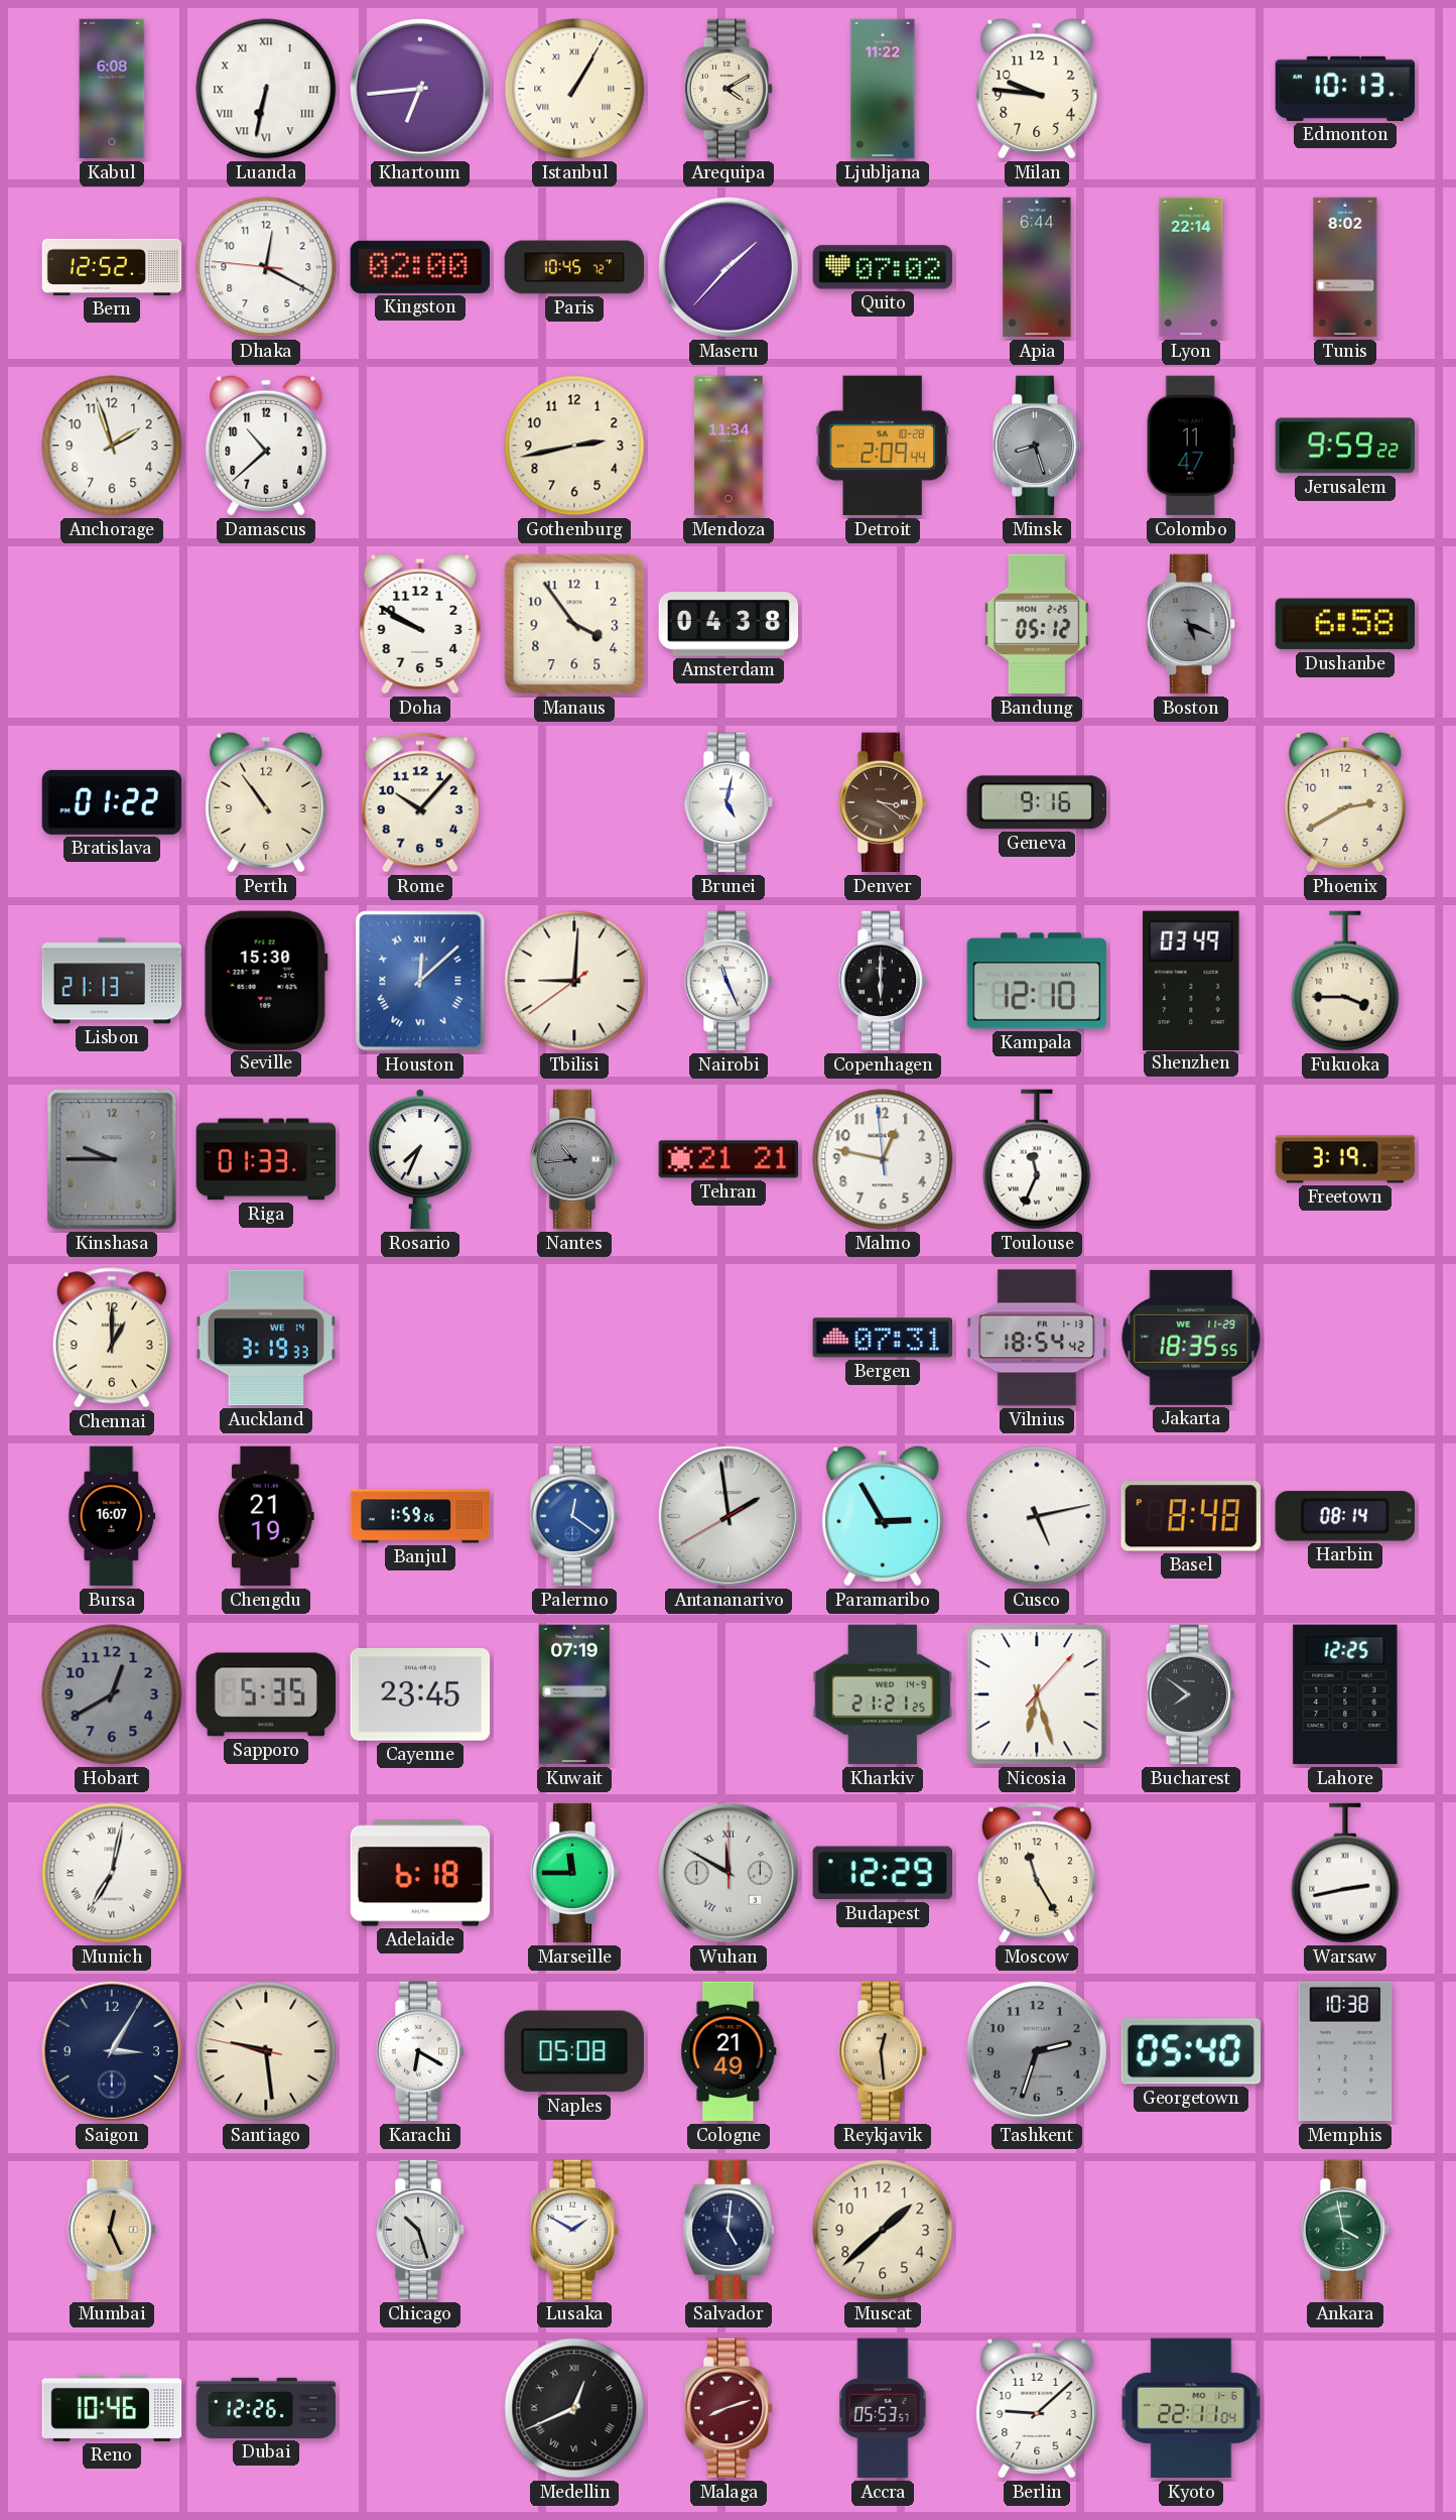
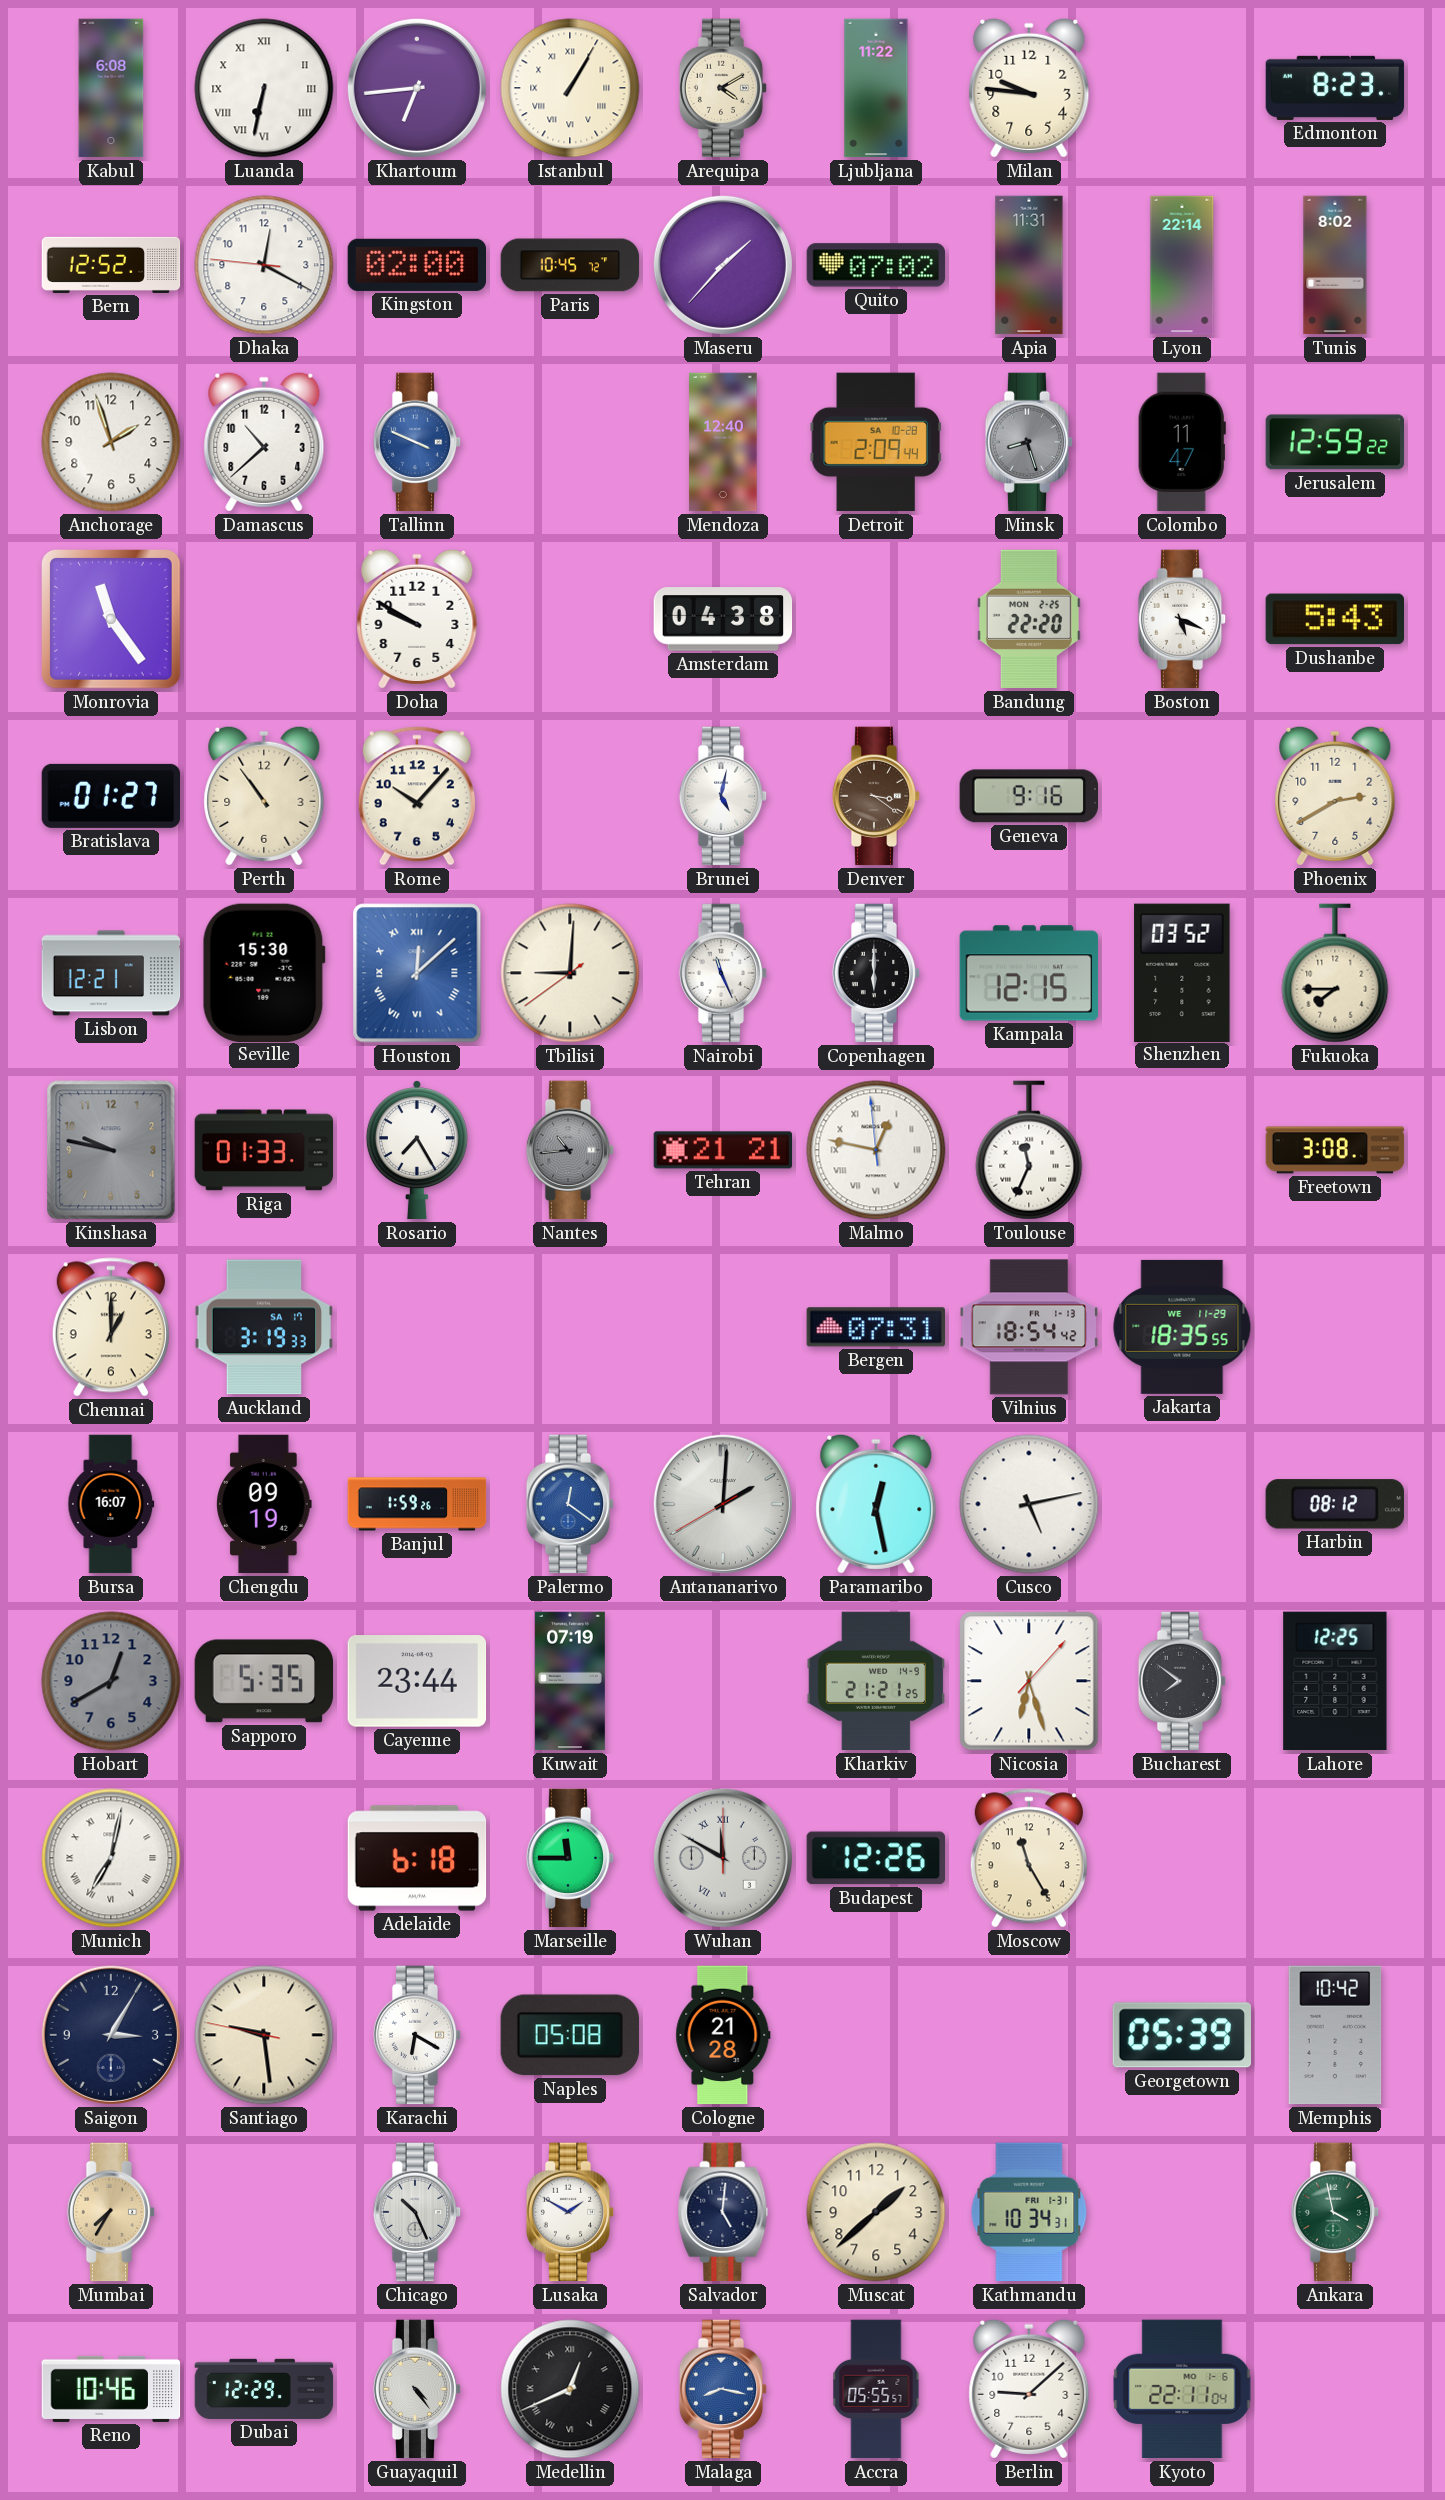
Edmonton: 10:13 -> 8:23 (1335, 88)
Apia: 6:44 -> 11:31 (1029, 265)
Tallinn: none -> 3:49 (417, 442)
Gothenburg: 2:43 -> none (574, 446)
Mendoza: 11:34 -> 12:40 (723, 442)
Jerusalem: 9:59 -> 12:59 (1335, 442)
Monrovia: none -> 11:24 (112, 620)
Manaus: 3:54 -> none (574, 624)
Bandung: 05:12 -> 22:20 (1029, 619)
Boston dial: grey -> white (1182, 619)
Dushanbe: 6:58 -> 5:43 (1334, 619)
Bratislava: 01:22 -> 01:27 (111, 796)
Lisbon: 21:13 -> 12:21 (111, 973)
Kampala: 12:10 -> 12:15 (1029, 973)
Shenzhen: 03:49 -> 03:52 (1182, 972)
Fukuoka: 3:45 -> 7:45 (1335, 973)
Kinshasa: 9:45 -> 9:47 (111, 1150)
Rosario: 7:34 -> 7:25 (417, 1150)
Malmo numerals: Arabic -> Roman (876, 1150)
Freetown: 3:19 -> 3:08 (1335, 1150)
Auckland date: WE 14 -> SA 17 (264, 1327)
Chengdu: 21:19 -> 09:19 (264, 1504)
Antananarivo: 1:58 -> 2:00 (723, 1504)
Paramaribo: 2:55 -> 12:28 (876, 1504)
Basel: 8:48 -> none (1191, 1516)
Harbin: 08:14 -> 08:12 (1335, 1504)
Cayenne: 23:45 -> 23:44 (417, 1681)
Budapest: 12:29 -> 12:26 (875, 1858)
Warsaw: 2:43 -> none (1345, 1873)
Cologne: 21:49 -> 21:28 (723, 2035)
Reykjavik: 12:29 -> none (883, 2051)
Tashkent: 2:33 -> none (1037, 2051)
Georgetown: 05:40 -> 05:39 (1181, 2035)
Memphis: 10:38 -> 10:42 (1335, 2035)
Mumbai: 12:26 -> 7:35 (111, 2212)
Chicago: 10:27 -> 10:26 (417, 2212)
Kathmandu: none -> 10:34 (1029, 2212)
Dubai: 12:26 -> 12:29 (264, 2389)
Guayaquil: none -> 4:24 (417, 2389)
Malaga: 8:12 -> 8:17 (723, 2389)
Malaga dial: burgundy -> blue (723, 2389)
Accra: 05:53 -> 05:55 (876, 2389)
